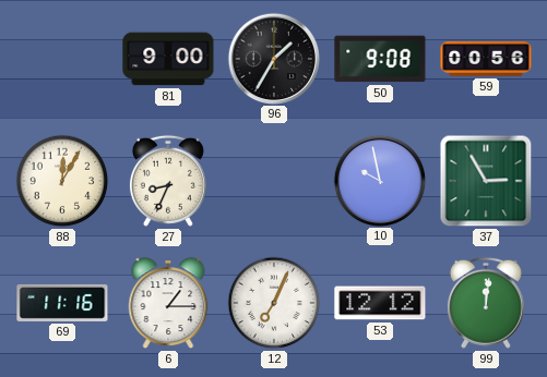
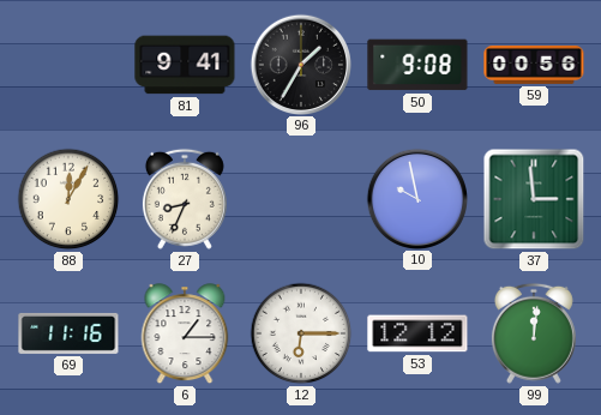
81: 9:00 -> 9:41 (185, 65)
37: 2:55 -> 2:59 (534, 199)
12: 7:04 -> 6:15 (301, 333)
